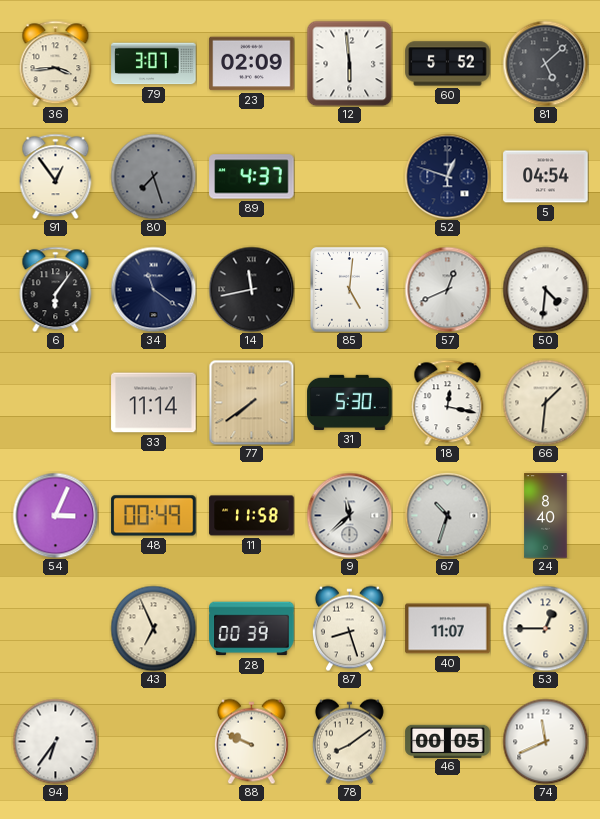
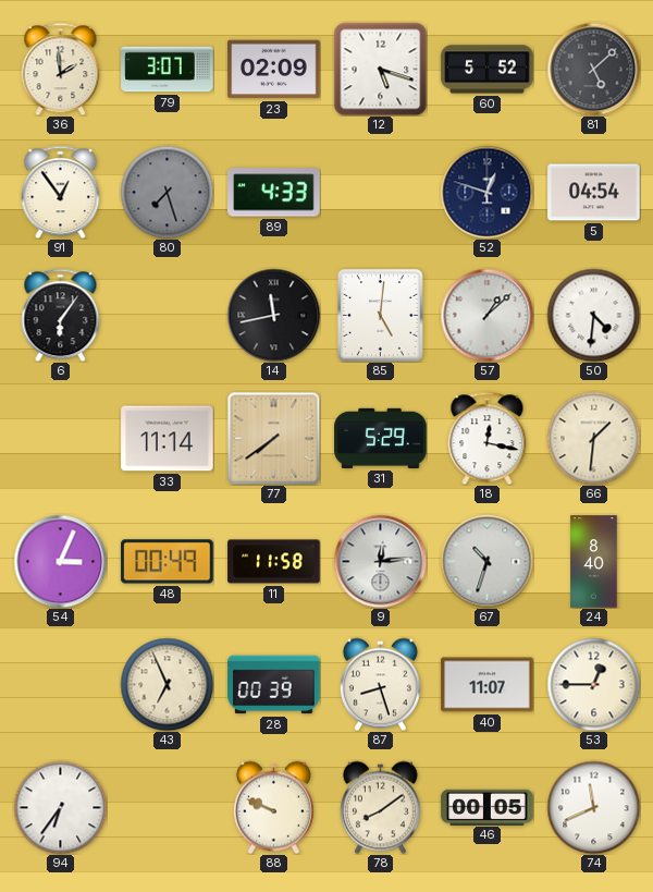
36: 3:44 -> 1:59 (61, 69)
12: 5:59 -> 5:18 (380, 69)
89: 4:37 -> 4:33 (274, 193)
34: 11:21 -> none (153, 289)
57: 12:41 -> 1:08 (486, 315)
31: 5:30 -> 5:29 (381, 438)
9: 11:38 -> 12:14 (380, 561)
